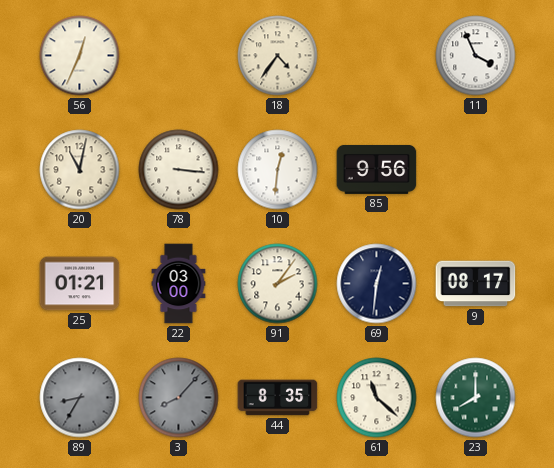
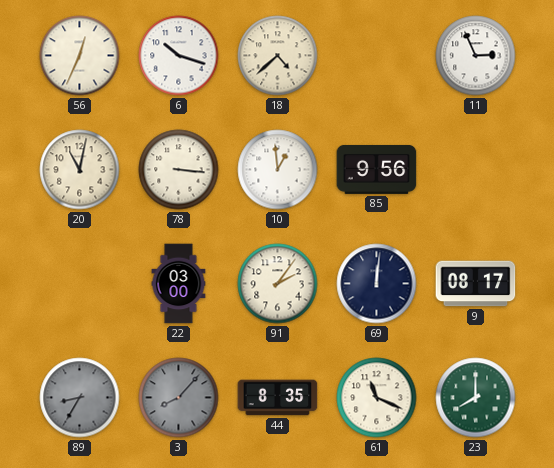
6: none -> 10:18 (179, 56)
18: 4:36 -> 4:38 (278, 56)
11: 3:56 -> 2:56 (476, 56)
10: 12:31 -> 12:59 (278, 170)
25: 01:21 -> none (80, 284)
69: 12:31 -> 12:01 (377, 284)
61: 11:22 -> 11:19 (377, 398)
